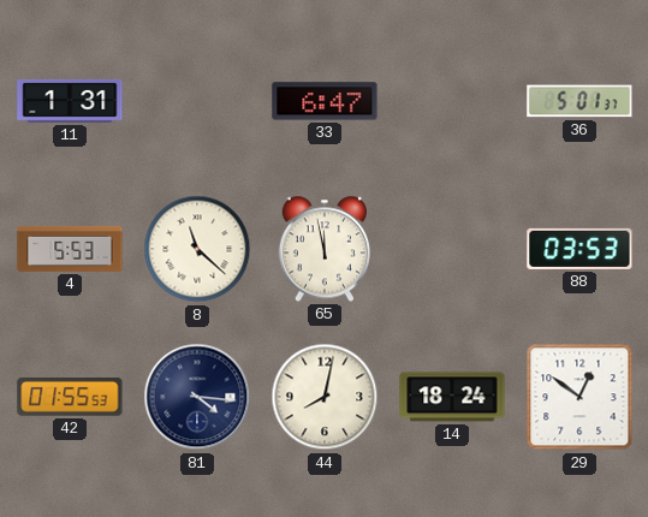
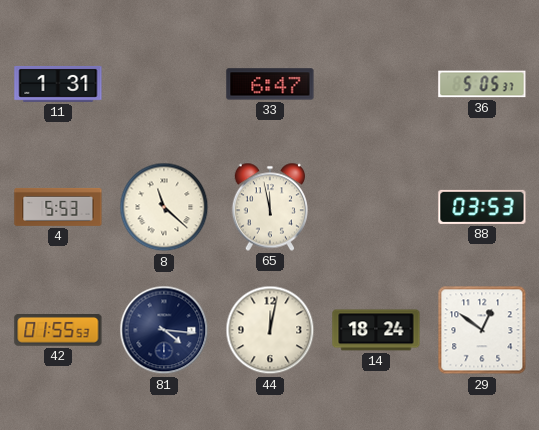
36: 5:01 -> 5:05 (482, 84)
44: 8:02 -> 12:02 (270, 330)
